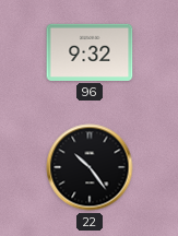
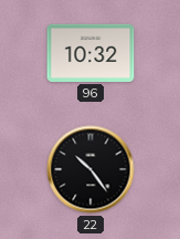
96: 9:32 -> 10:32 (91, 53)
